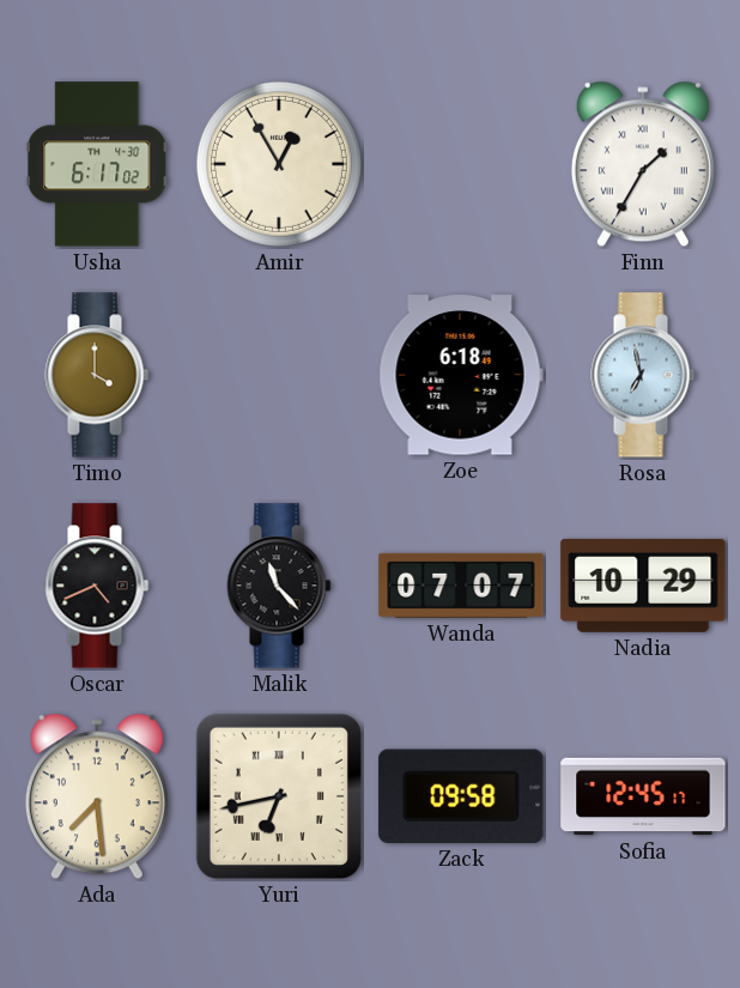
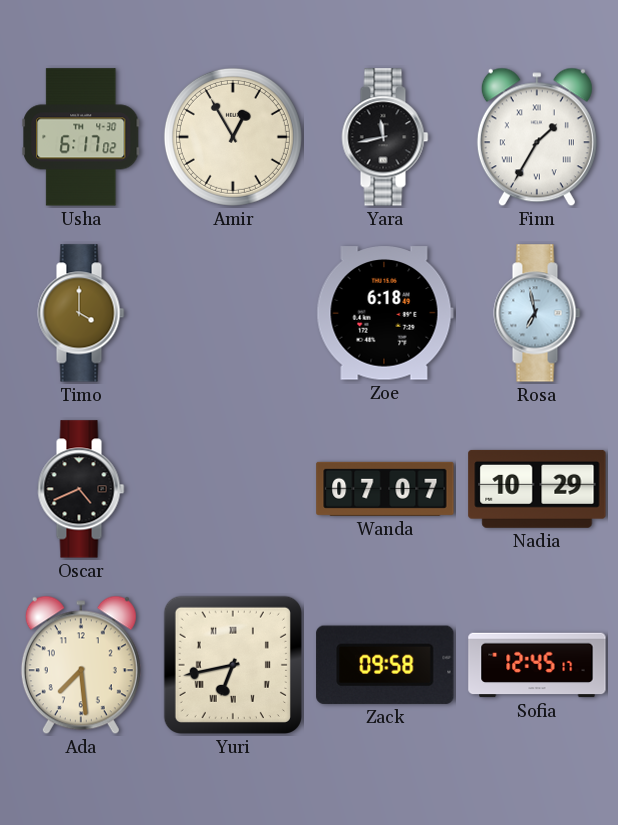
Yara: none -> 11:43 (385, 137)
Malik: 11:23 -> none (279, 586)
